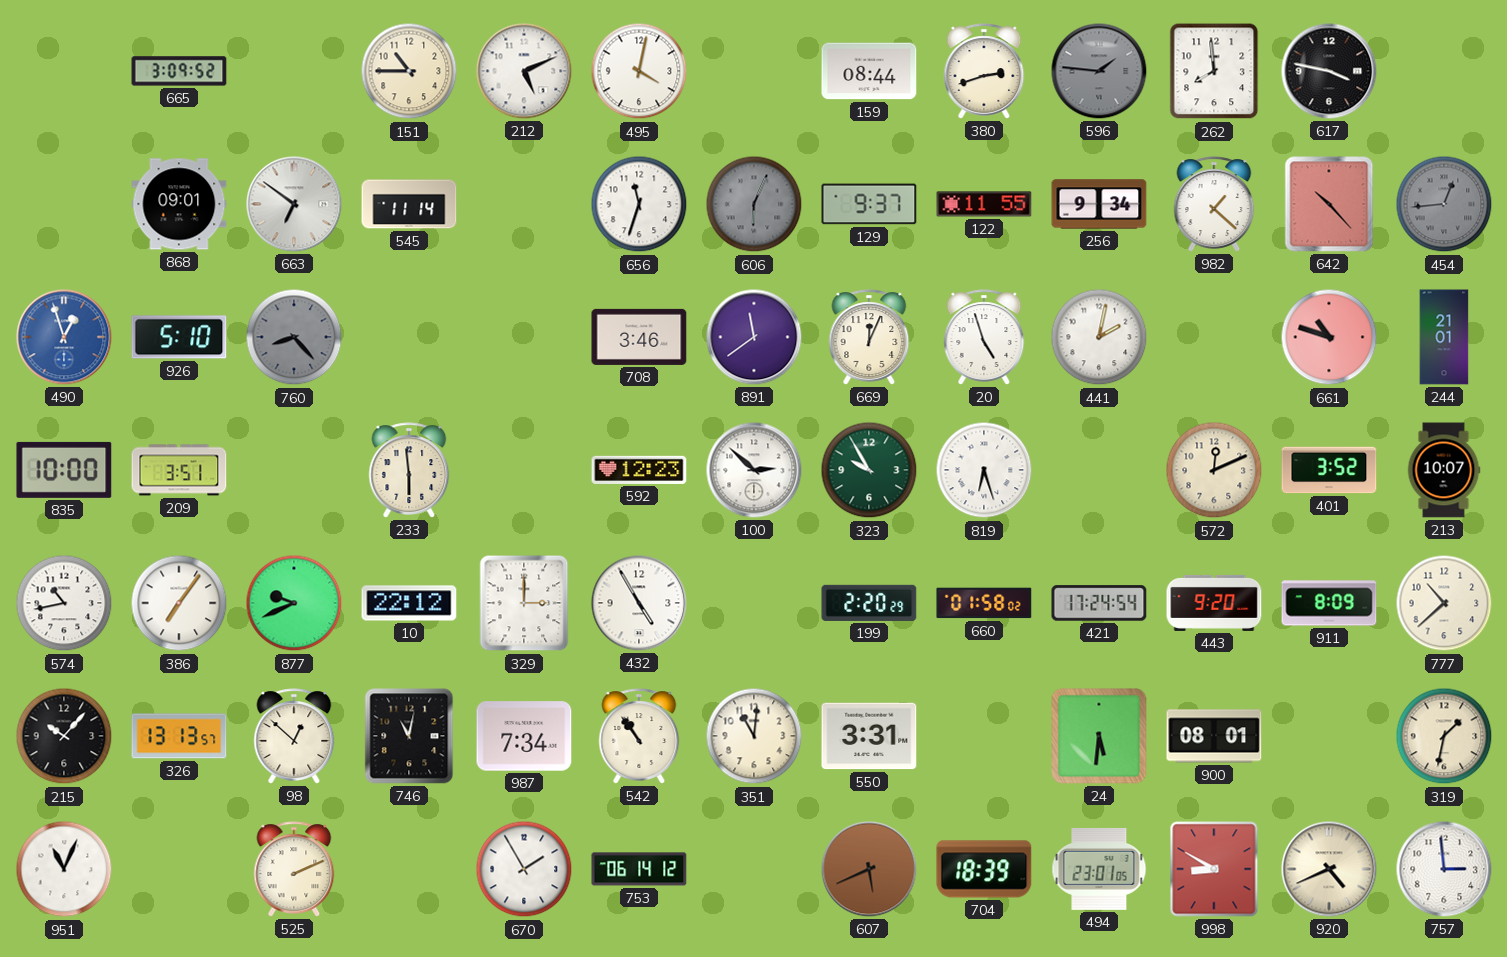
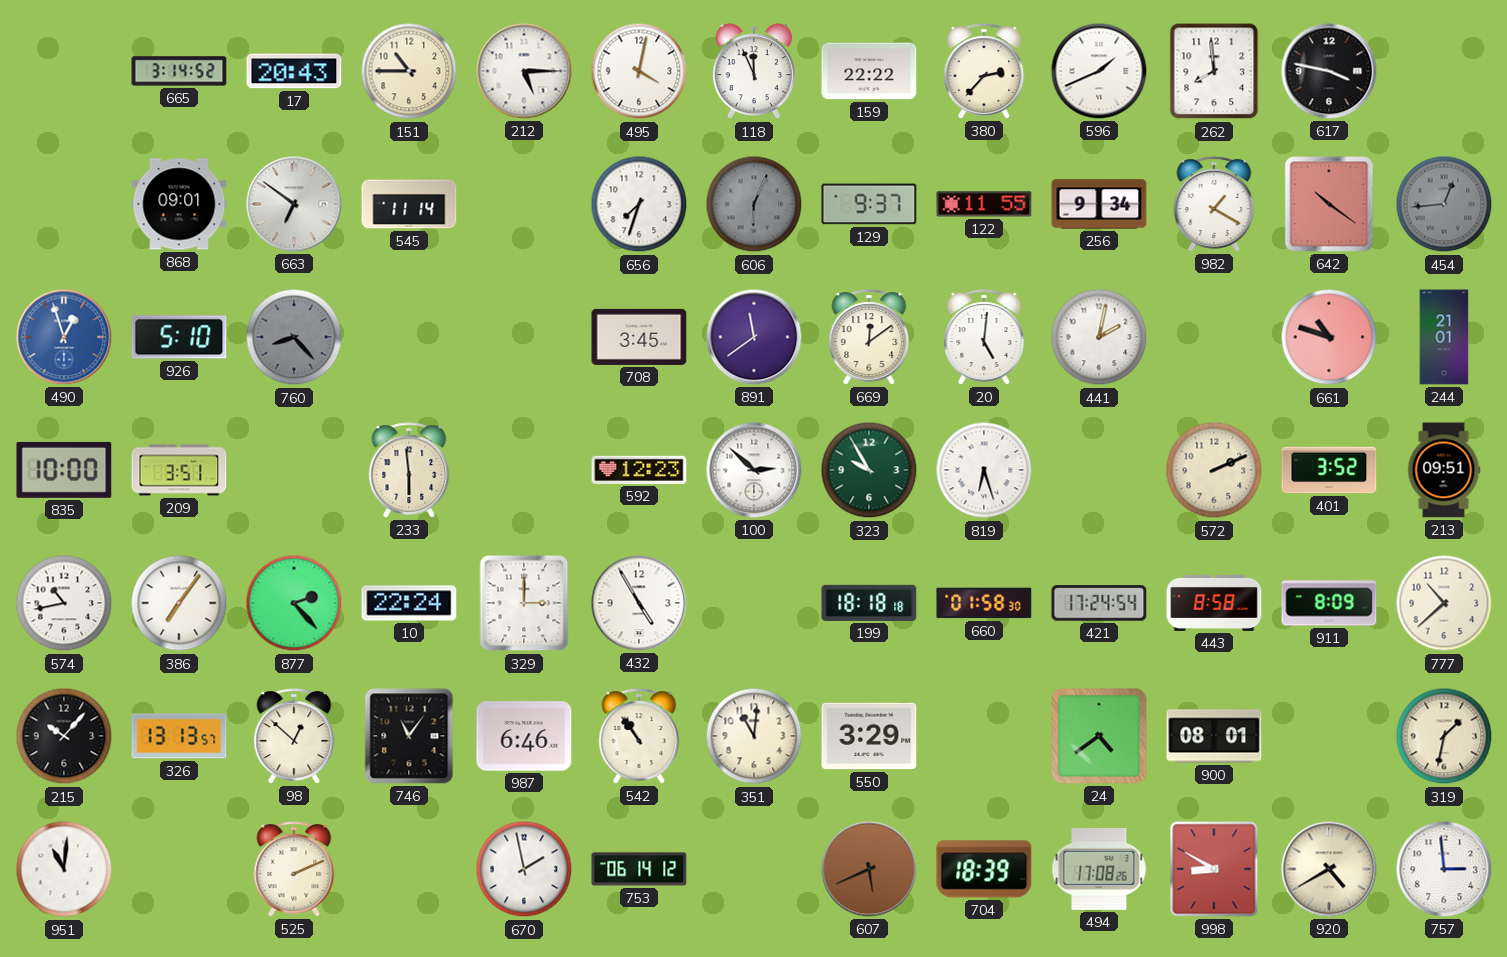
665: 3:09 -> 3:14 (179, 71)
17: none -> 20:43 (294, 71)
212: 5:11 -> 5:15 (524, 71)
118: none -> 11:56 (754, 72)
159: 08:44 -> 22:22 (869, 71)
380: 2:42 -> 2:37 (984, 71)
596: 1:46 -> 1:41 (1099, 71)
596 dial: grey -> white (1099, 71)
656: 11:33 -> 7:33 (639, 204)
982: 1:22 -> 1:20 (1214, 204)
642: 10:23 -> 10:21 (1329, 204)
708: 3:46 -> 3:45 (639, 337)
669: 12:04 -> 12:09 (869, 337)
20: 4:57 -> 5:01 (984, 337)
572: 12:11 -> 2:11 (1214, 470)
213: 10:07 -> 09:51 (1444, 470)
877: 9:41 -> 2:23 (294, 603)
10: 22:12 -> 22:24 (409, 603)
199: 2:20 -> 18:18 (869, 603)
660: 01:58:02 -> 01:58:30 (984, 603)
443: 9:20 -> 8:58 (1214, 603)
746: 11:02 -> 11:06 (409, 736)
987: 7:34 -> 6:46 (524, 736)
550: 3:31 -> 3:29 (869, 736)
24: 5:31 -> 4:39 (1099, 736)
951: 11:04 -> 11:01 (64, 869)
670: 1:55 -> 1:58 (524, 869)
494: 23:01 -> 17:08 (1099, 869)
920: 4:41 -> 4:40 (1329, 869)
